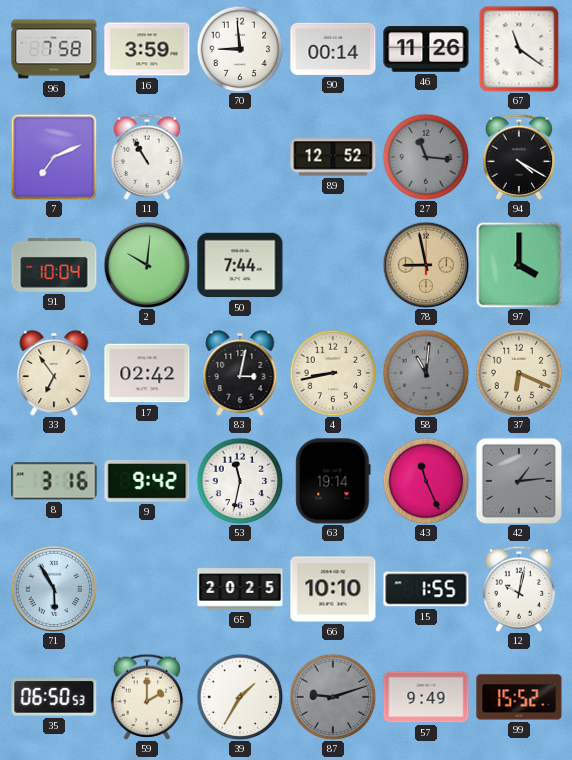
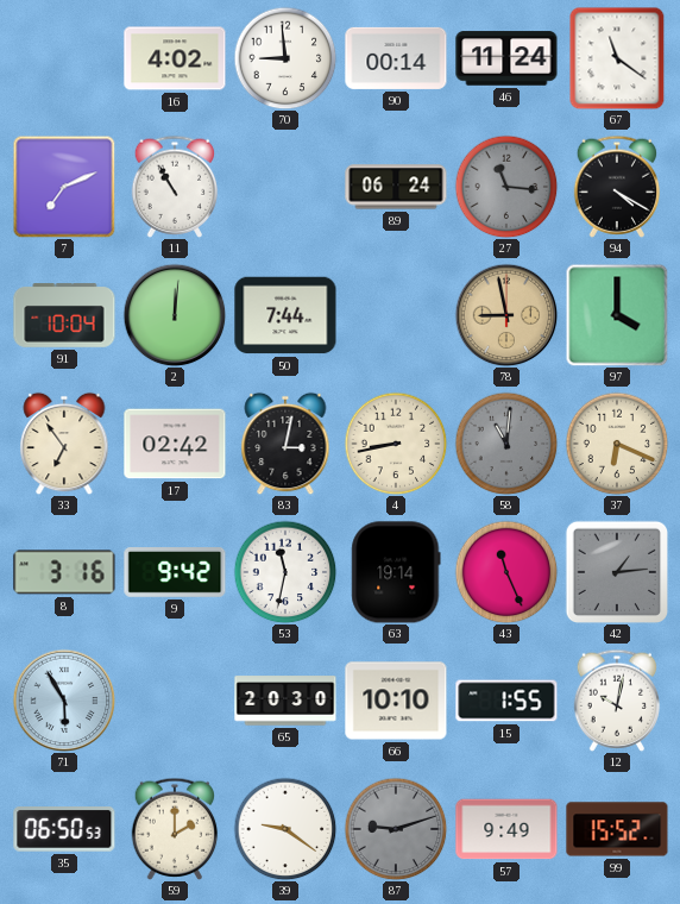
96: 7:58 -> none (54, 49)
16: 3:59 -> 4:02 (175, 58)
46: 11:26 -> 11:24 (506, 58)
89: 12:52 -> 06:24 (396, 187)
2: 10:01 -> 12:01 (175, 315)
65: 20:25 -> 20:30 (285, 701)
39: 1:35 -> 9:21 (285, 829)
